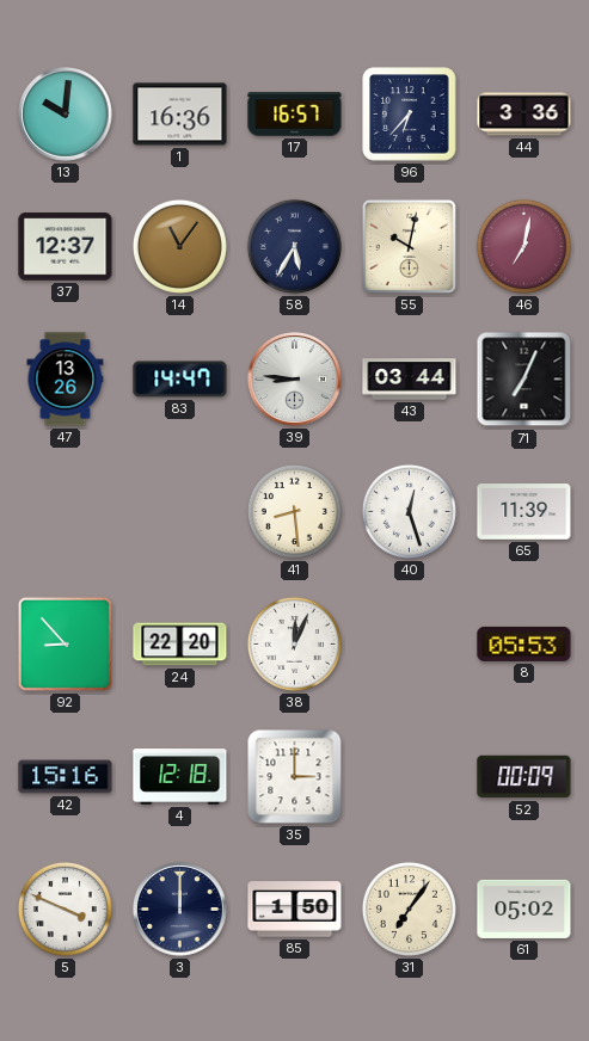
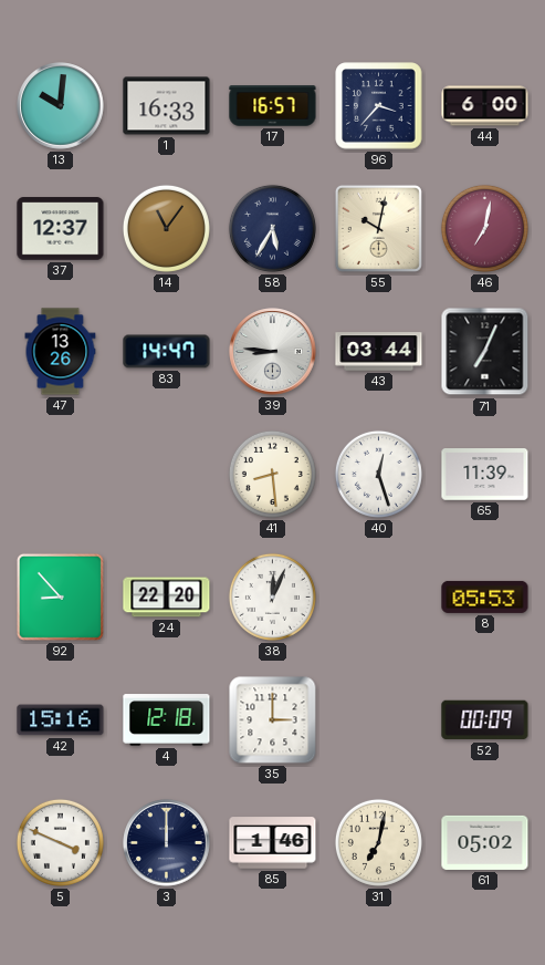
1: 16:36 -> 16:33 (167, 106)
96: 6:37 -> 3:37 (379, 106)
44: 3:36 -> 6:00 (485, 106)
85: 1:50 -> 1:46 (273, 843)
31: 7:06 -> 7:02 (378, 842)
